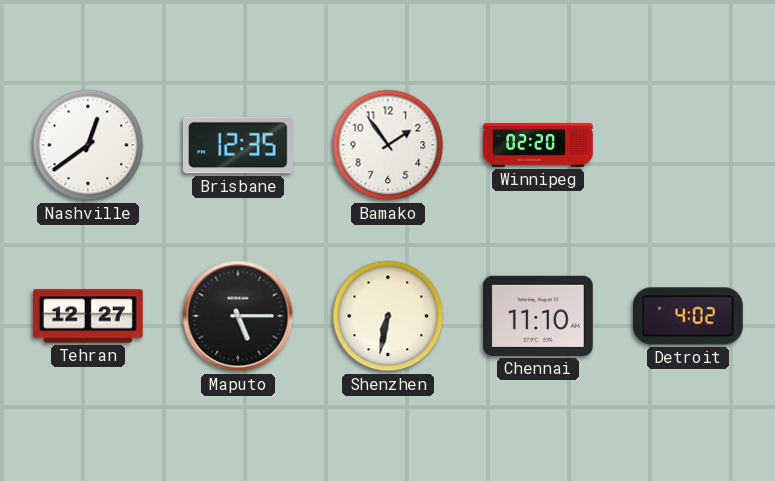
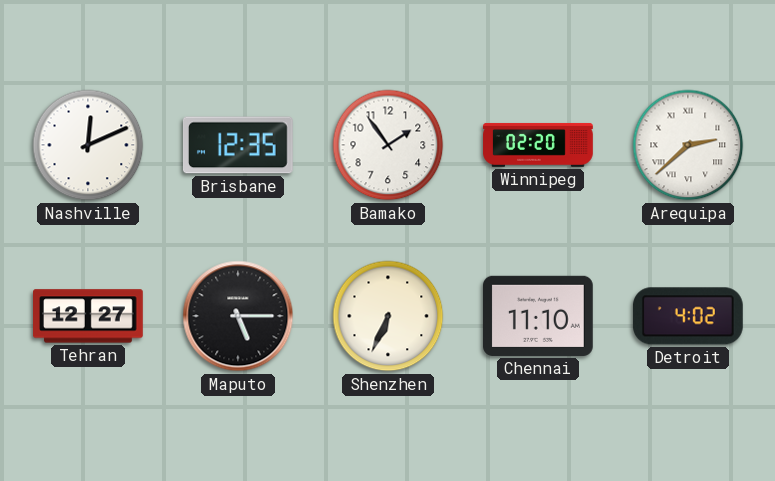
Nashville: 12:39 -> 12:11 (88, 145)
Arequipa: none -> 2:38 (688, 145)
Shenzhen: 6:32 -> 6:34 (388, 316)
